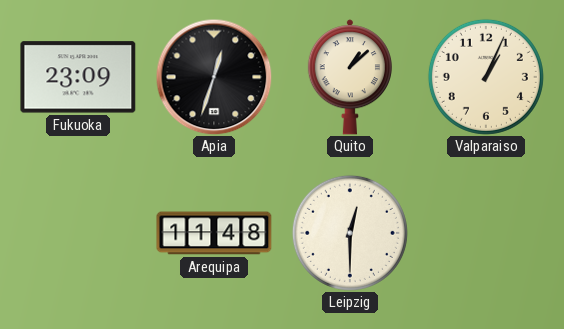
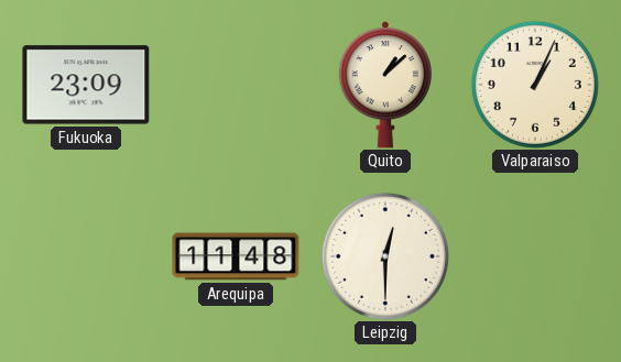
Apia: 12:33 -> none (214, 77)
